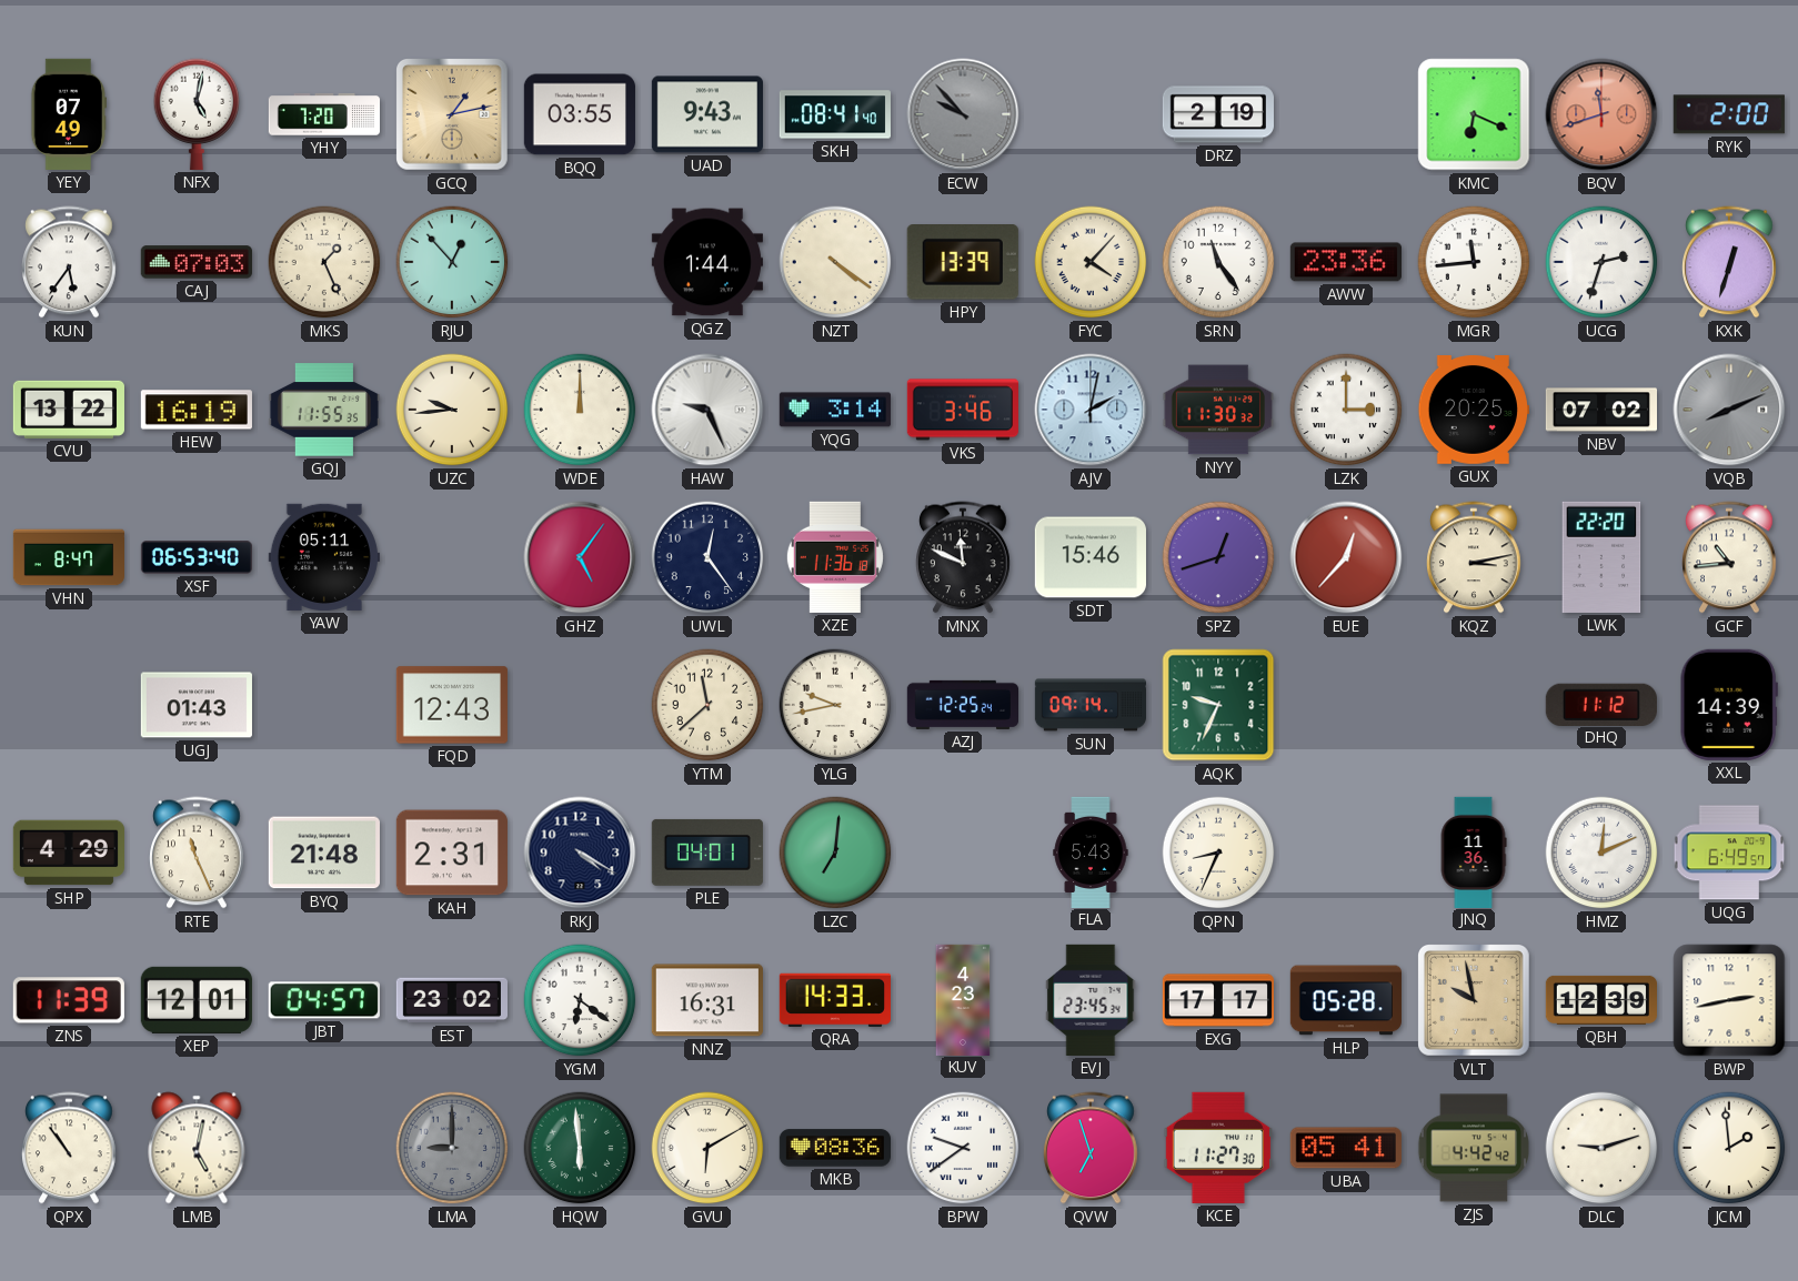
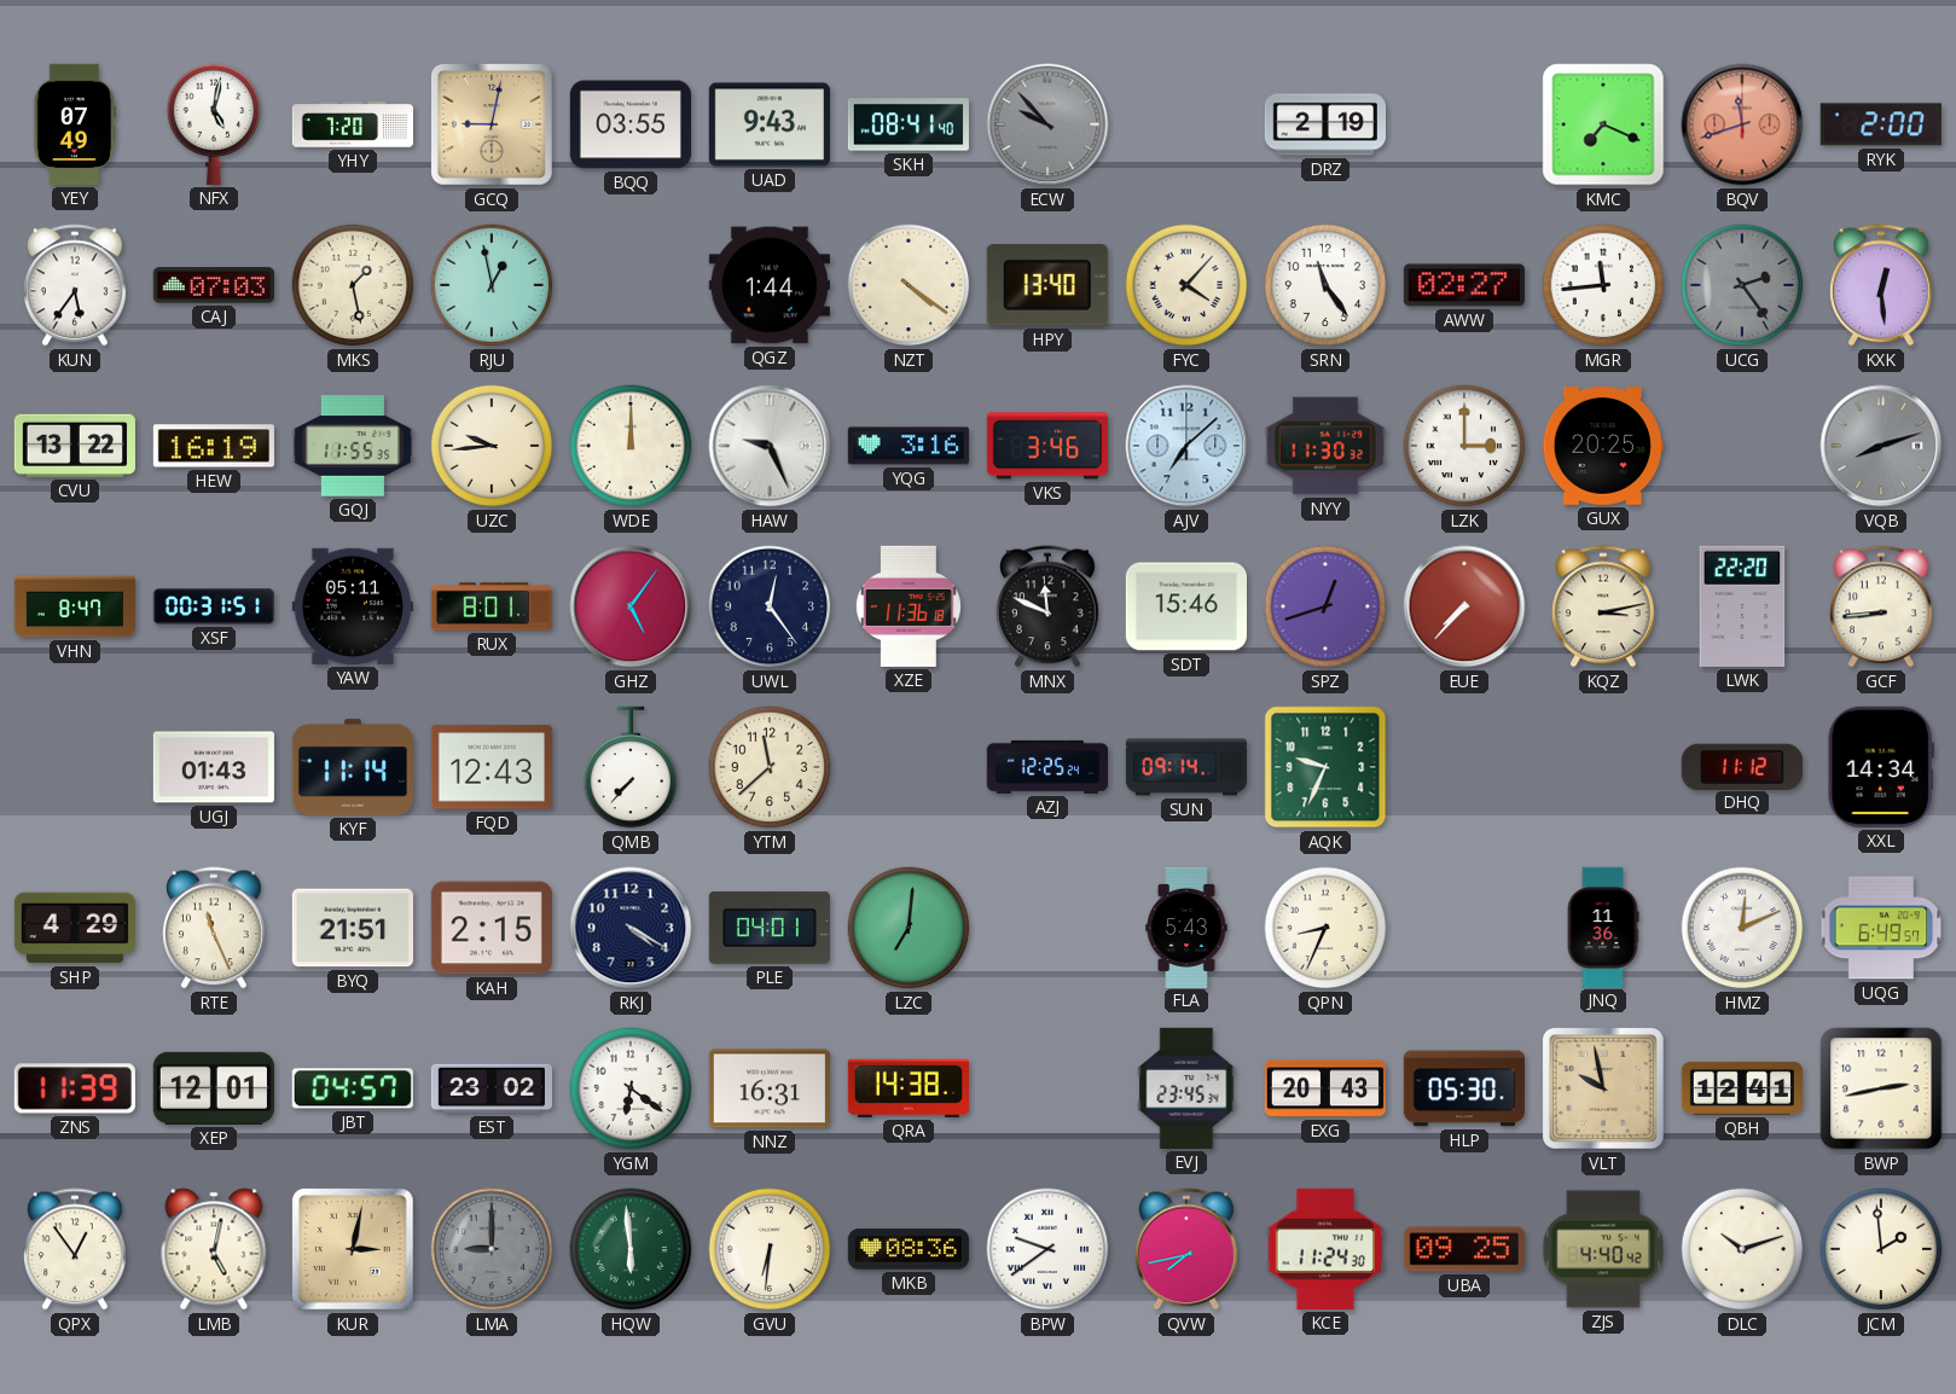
GCQ: 1:13 -> 9:02 (493, 126)
KMC: 6:19 -> 7:19 (1603, 124)
MKS: 1:26 -> 1:28 (353, 285)
RJU: 12:53 -> 12:58 (492, 285)
HPY: 13:39 -> 13:40 (1047, 286)
AWW: 23:36 -> 02:27 (1464, 285)
UCG: 2:33 -> 2:24 (1742, 285)
UCG dial: white -> grey (1742, 285)
KXK: 12:33 -> 12:29 (1881, 285)
YQG: 3:14 -> 3:16 (909, 446)
AJV: 2:02 -> 7:08 (1186, 446)
NBV: 07:02 -> none (1600, 410)
VQB: 8:11 -> 8:12 (1881, 446)
XSF: 06:53 -> 00:31 (213, 606)
RUX: none -> 8:01 (492, 606)
EUE: 12:37 -> 7:37 (1464, 606)
GCF: 10:44 -> 8:44 (1881, 606)
KYF: none -> 11:14 (353, 767)
QMB: none -> 7:37 (631, 767)
YLG: 9:43 -> none (835, 705)
XXL: 14:39 -> 14:34 (1881, 767)
BYQ: 21:48 -> 21:51 (353, 928)
KAH: 2:31 -> 2:15 (492, 928)
QRA: 14:33 -> 14:38 (909, 1088)
KUV: 4:23 -> none (963, 999)
EXG: 17:17 -> 20:43 (1324, 1088)
HLP: 05:28 -> 05:30 (1463, 1088)
QBH: 12:39 -> 12:41 (1741, 1088)
QPX: 10:54 -> 12:54 (75, 1249)
KUR: none -> 3:02 (354, 1250)
GVU: 6:10 -> 6:31 (770, 1249)
QVW: 6:57 -> 7:43 (1186, 1249)
KCE: 11:27 -> 11:24 (1324, 1249)
UBA: 05:41 -> 09:25 (1464, 1249)
ZJS: 4:42 -> 4:40 (1602, 1249)
DLC: 9:12 -> 10:12 (1742, 1249)
